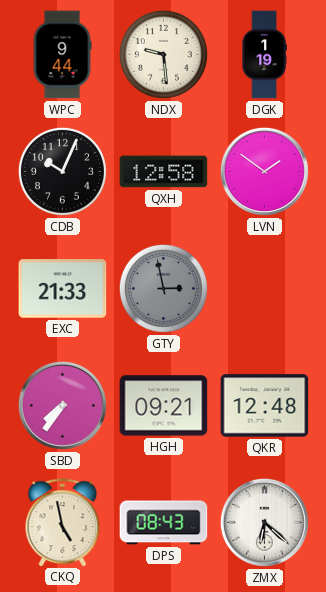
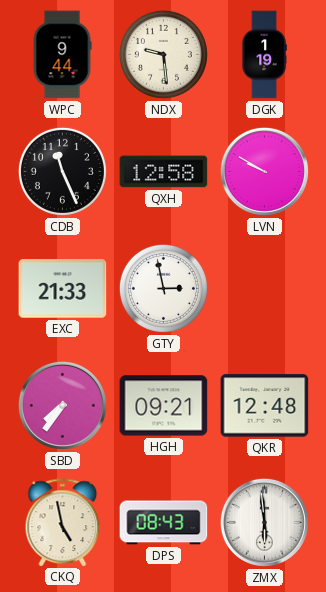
CDB: 10:04 -> 11:26 (62, 171)
LVN: 1:51 -> 9:50 (264, 171)
GTY dial: grey -> white (163, 288)
ZMX: 6:22 -> 5:59 (264, 522)
